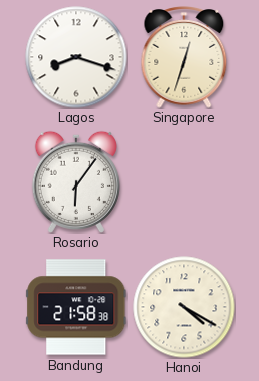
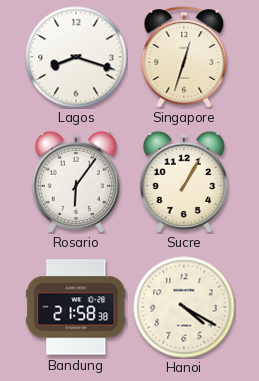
Sucre: none -> 1:05 (184, 182)
